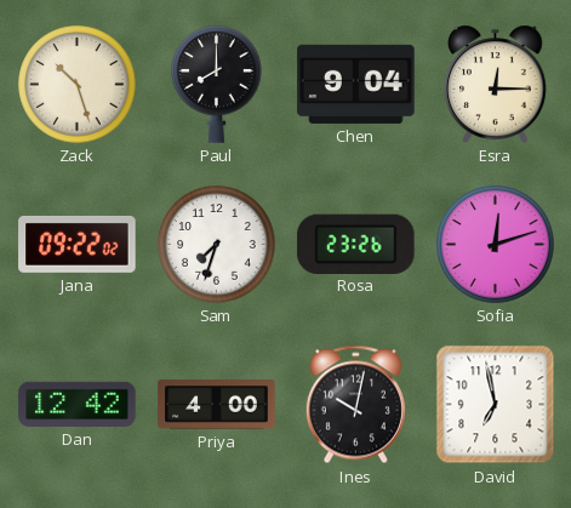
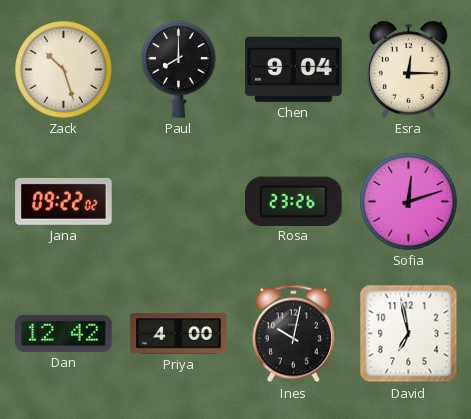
Sam: 7:33 -> none (217, 245)
